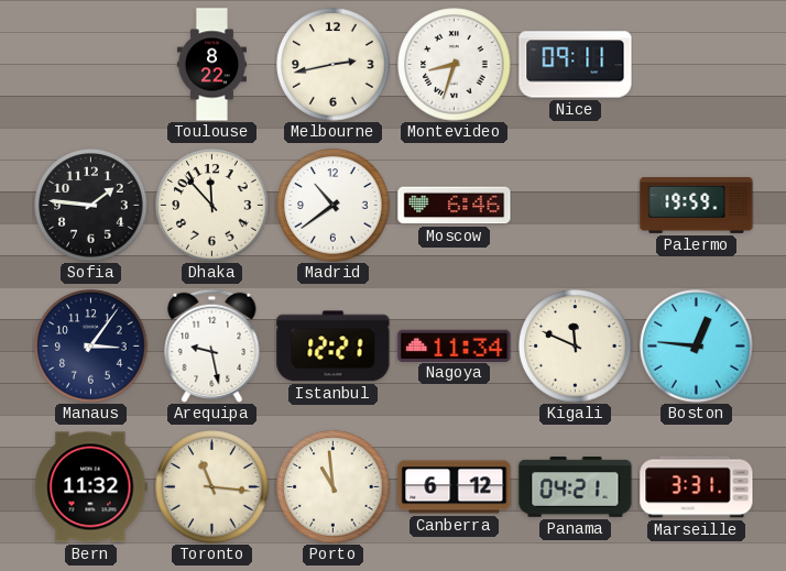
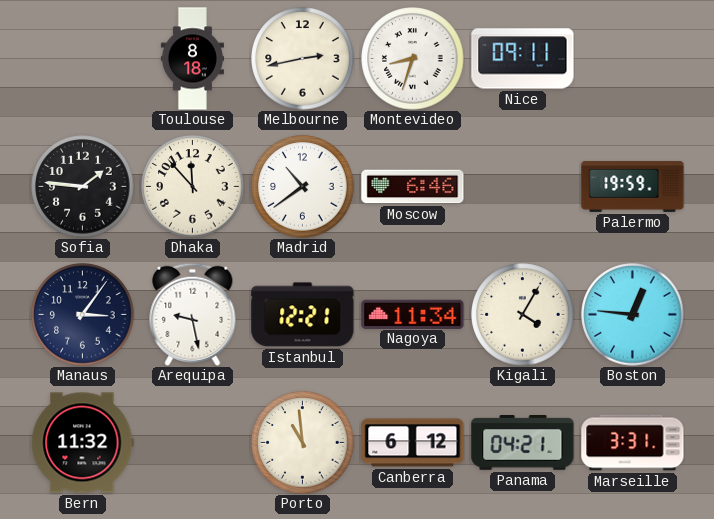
Toulouse: 8:22 -> 8:18 (192, 59)
Kigali: 11:49 -> 4:05 (523, 315)
Toronto: 11:16 -> none (212, 487)
